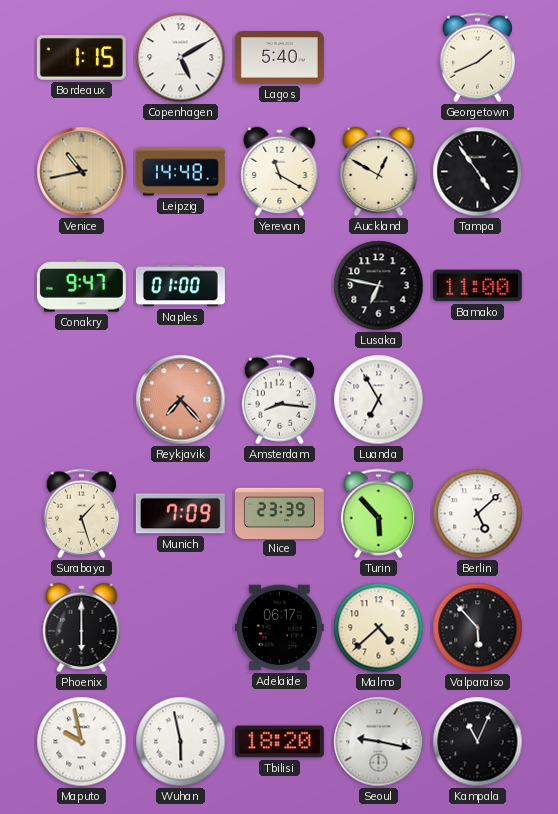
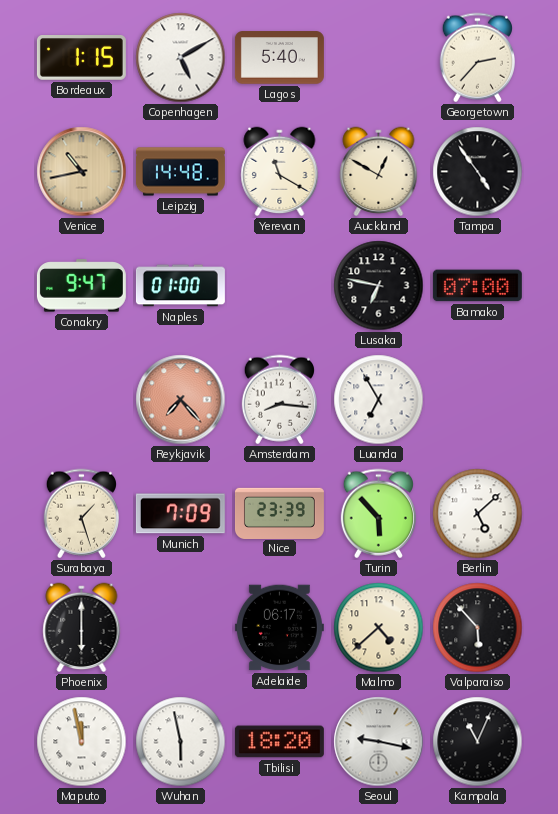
Georgetown: 1:41 -> 2:37 (477, 58)
Bamako: 11:00 -> 07:00 (477, 286)
Maputo: 9:58 -> 11:58 (82, 742)
